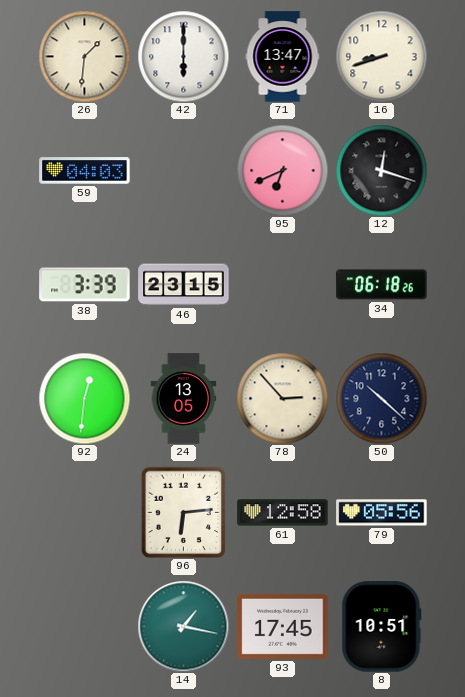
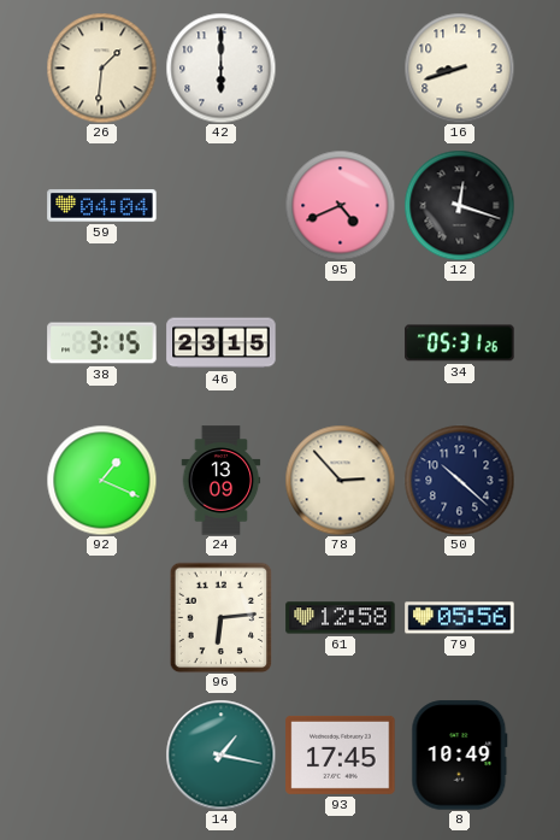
71: 13:47 -> none (283, 57)
59: 04:03 -> 04:04 (102, 206)
95: 6:41 -> 4:41 (340, 205)
38: 3:39 -> 3:15 (102, 343)
34: 06:18 -> 05:31 (460, 343)
92: 12:31 -> 1:19 (101, 480)
24: 13:05 -> 13:09 (222, 481)
8: 10:51 -> 10:49 (460, 756)
